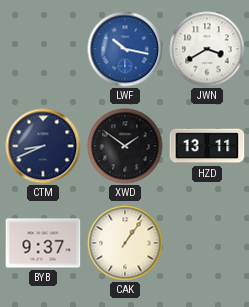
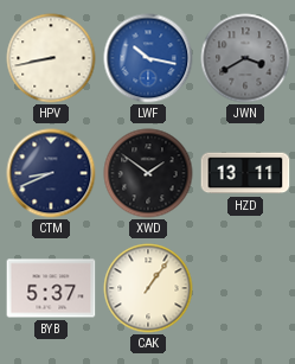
HPV: none -> 8:43 (51, 58)
JWN dial: white -> grey (245, 58)
BYB: 9:37 -> 5:37 (51, 288)
